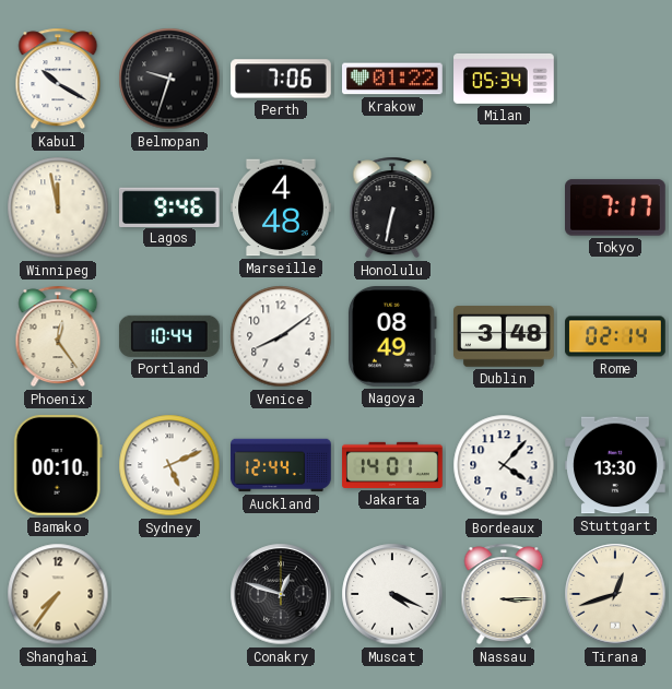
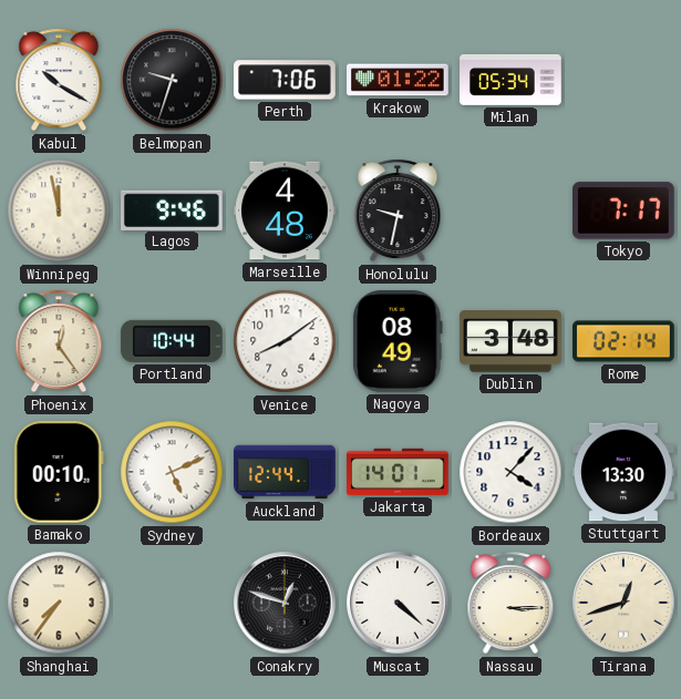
Honolulu: 6:32 -> 9:32 (398, 210)
Muscat: 4:19 -> 4:22 (398, 603)
